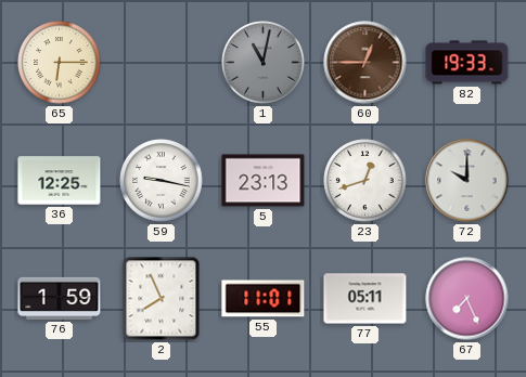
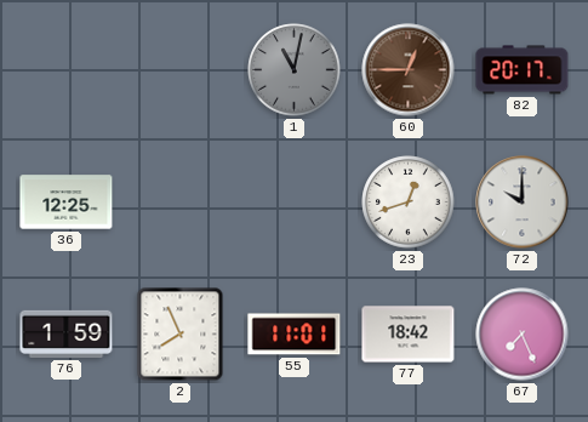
65: 6:15 -> none (60, 63)
82: 19:33 -> 20:17 (523, 70)
59: 9:17 -> none (162, 181)
5: 23:13 -> none (264, 181)
77: 05:11 -> 18:42 (409, 335)
